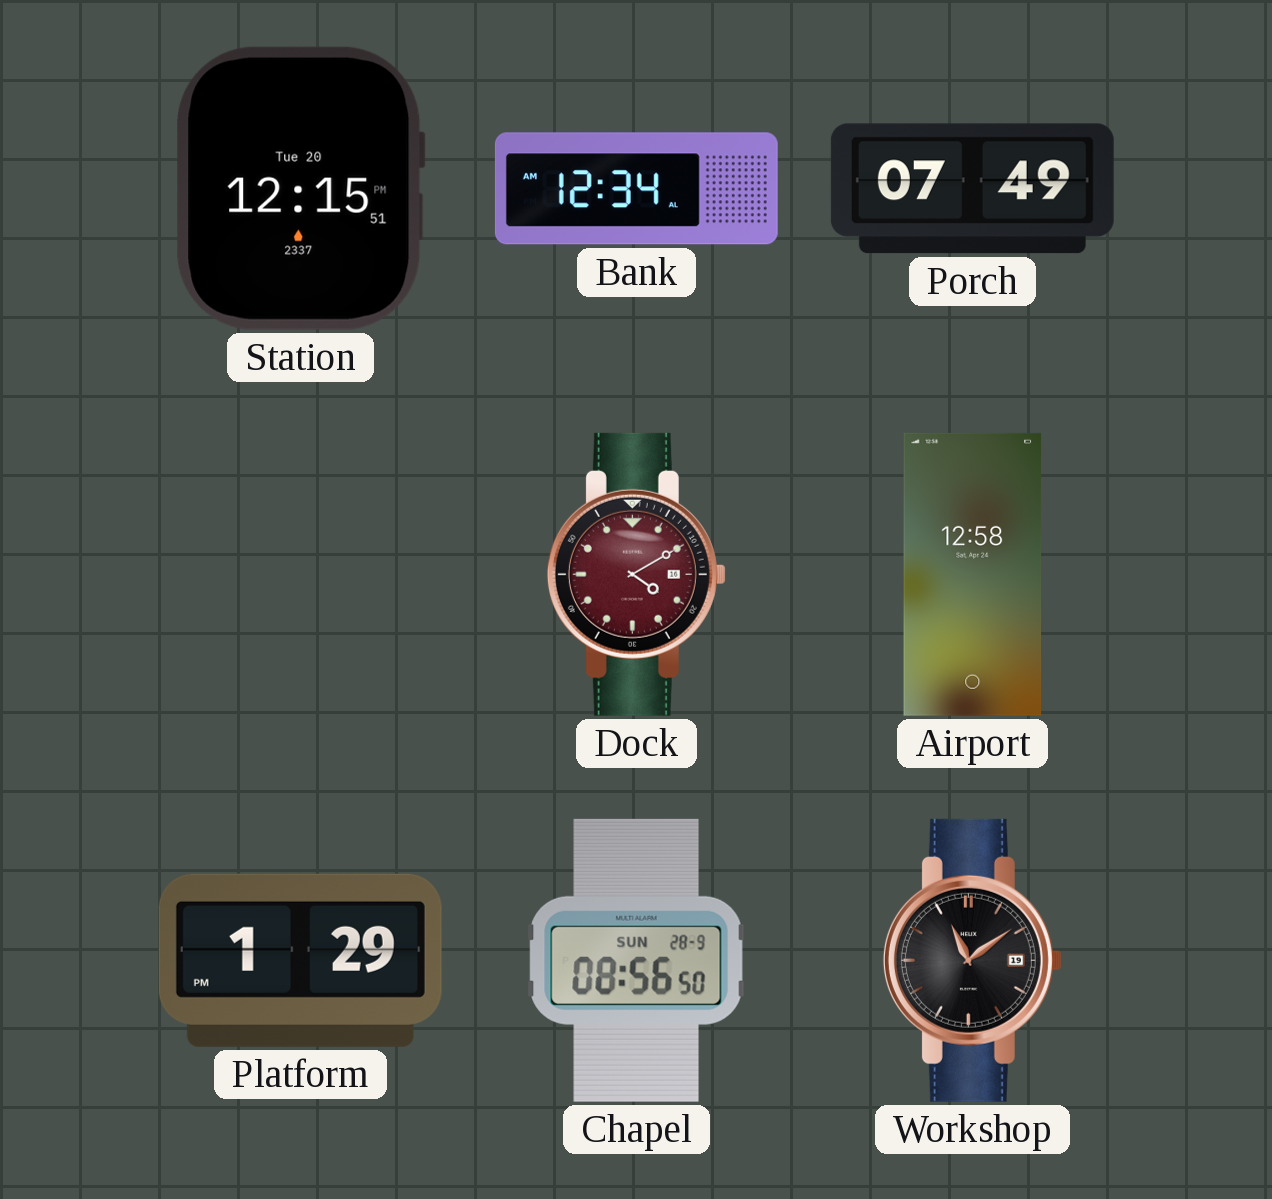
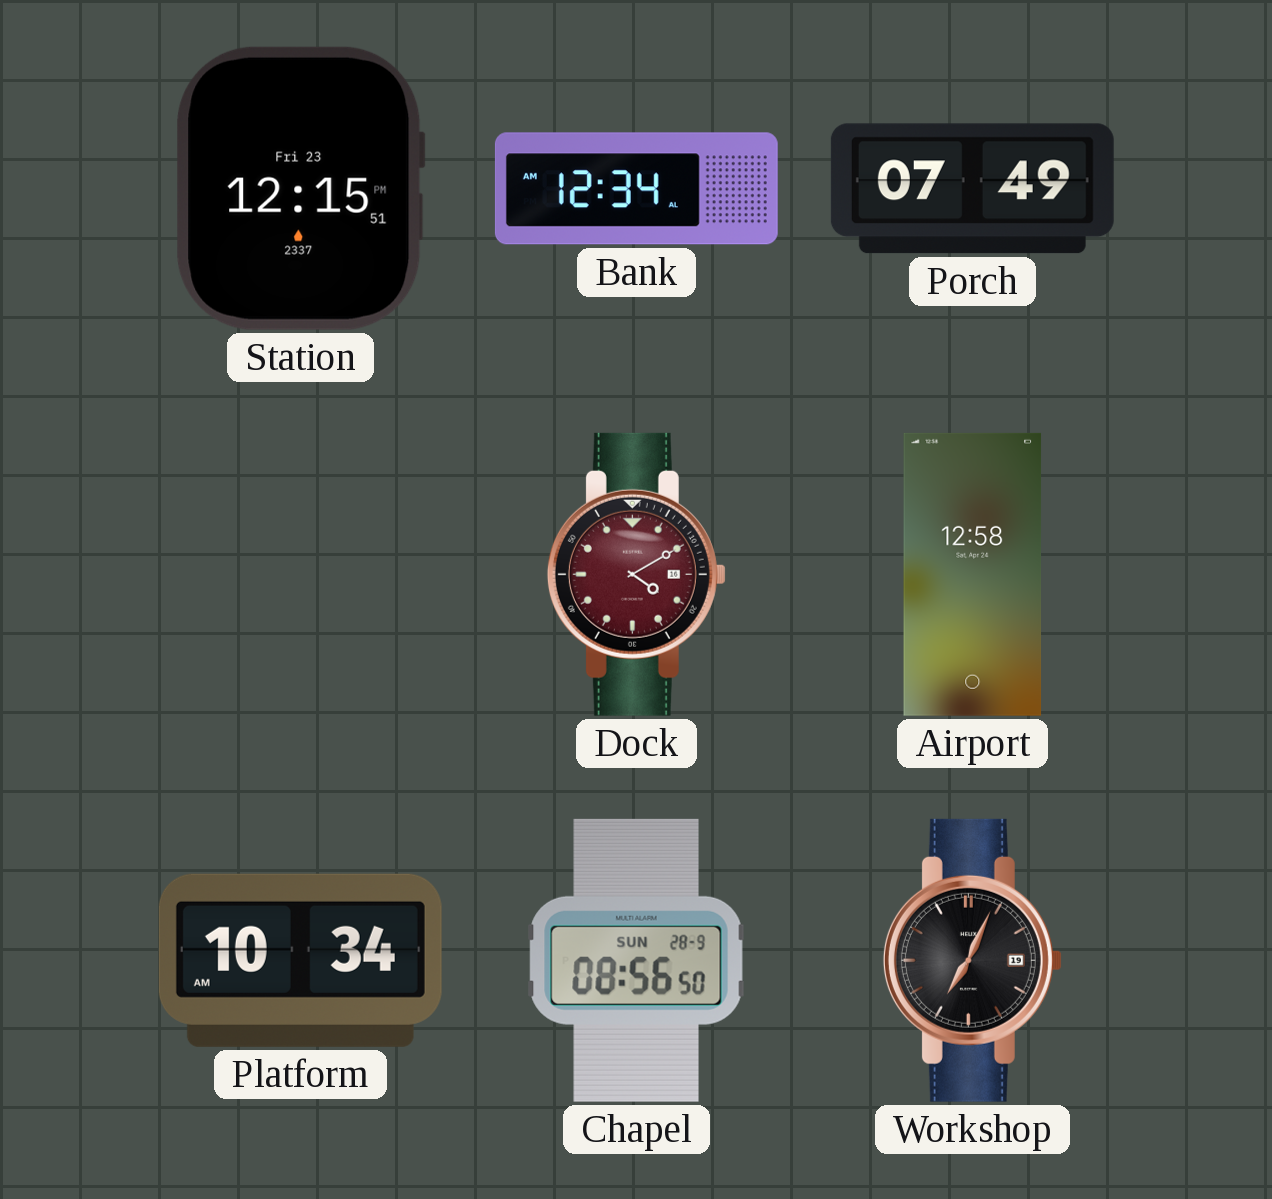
Station date: Tue 20 -> Fri 23 (300, 188)
Platform: 1:29 -> 10:34 (300, 960)
Workshop: 11:09 -> 7:04 (972, 960)
